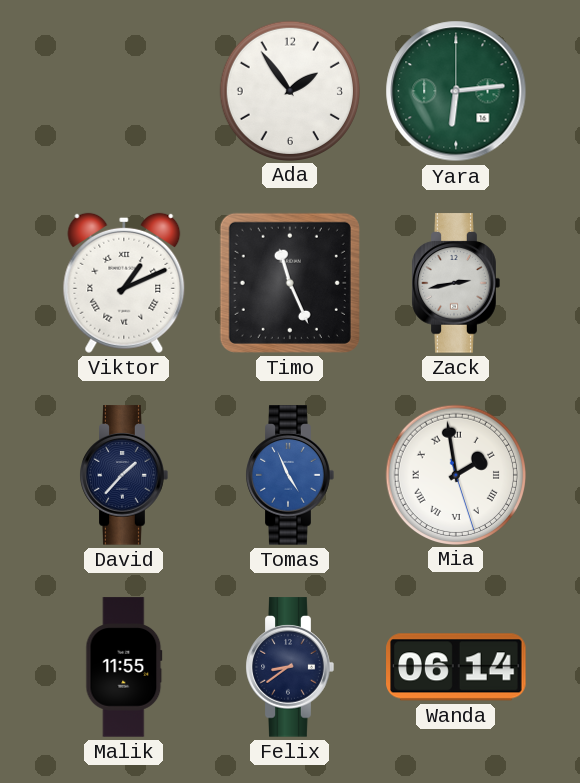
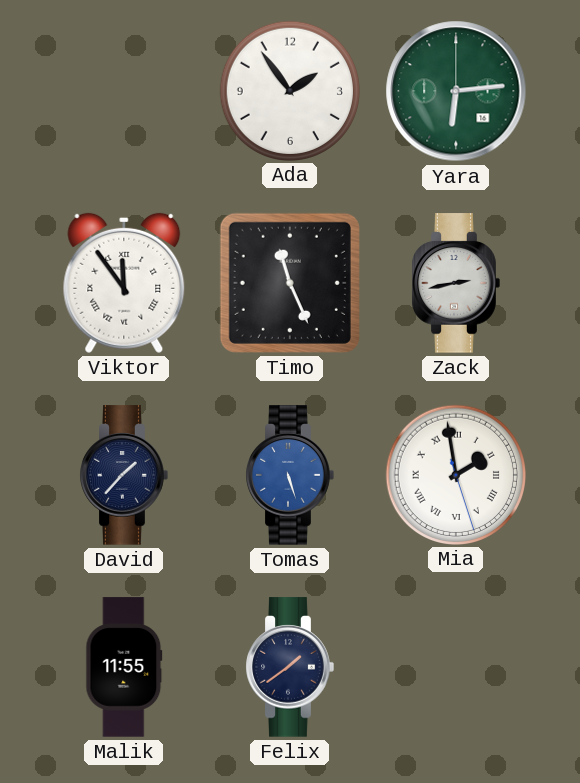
Viktor: 1:11 -> 11:54 (124, 283)
Tomas: 4:56 -> 5:27 (290, 475)
Felix: 8:39 -> 1:39 (290, 667)
Wanda: 06:14 -> none (456, 667)
